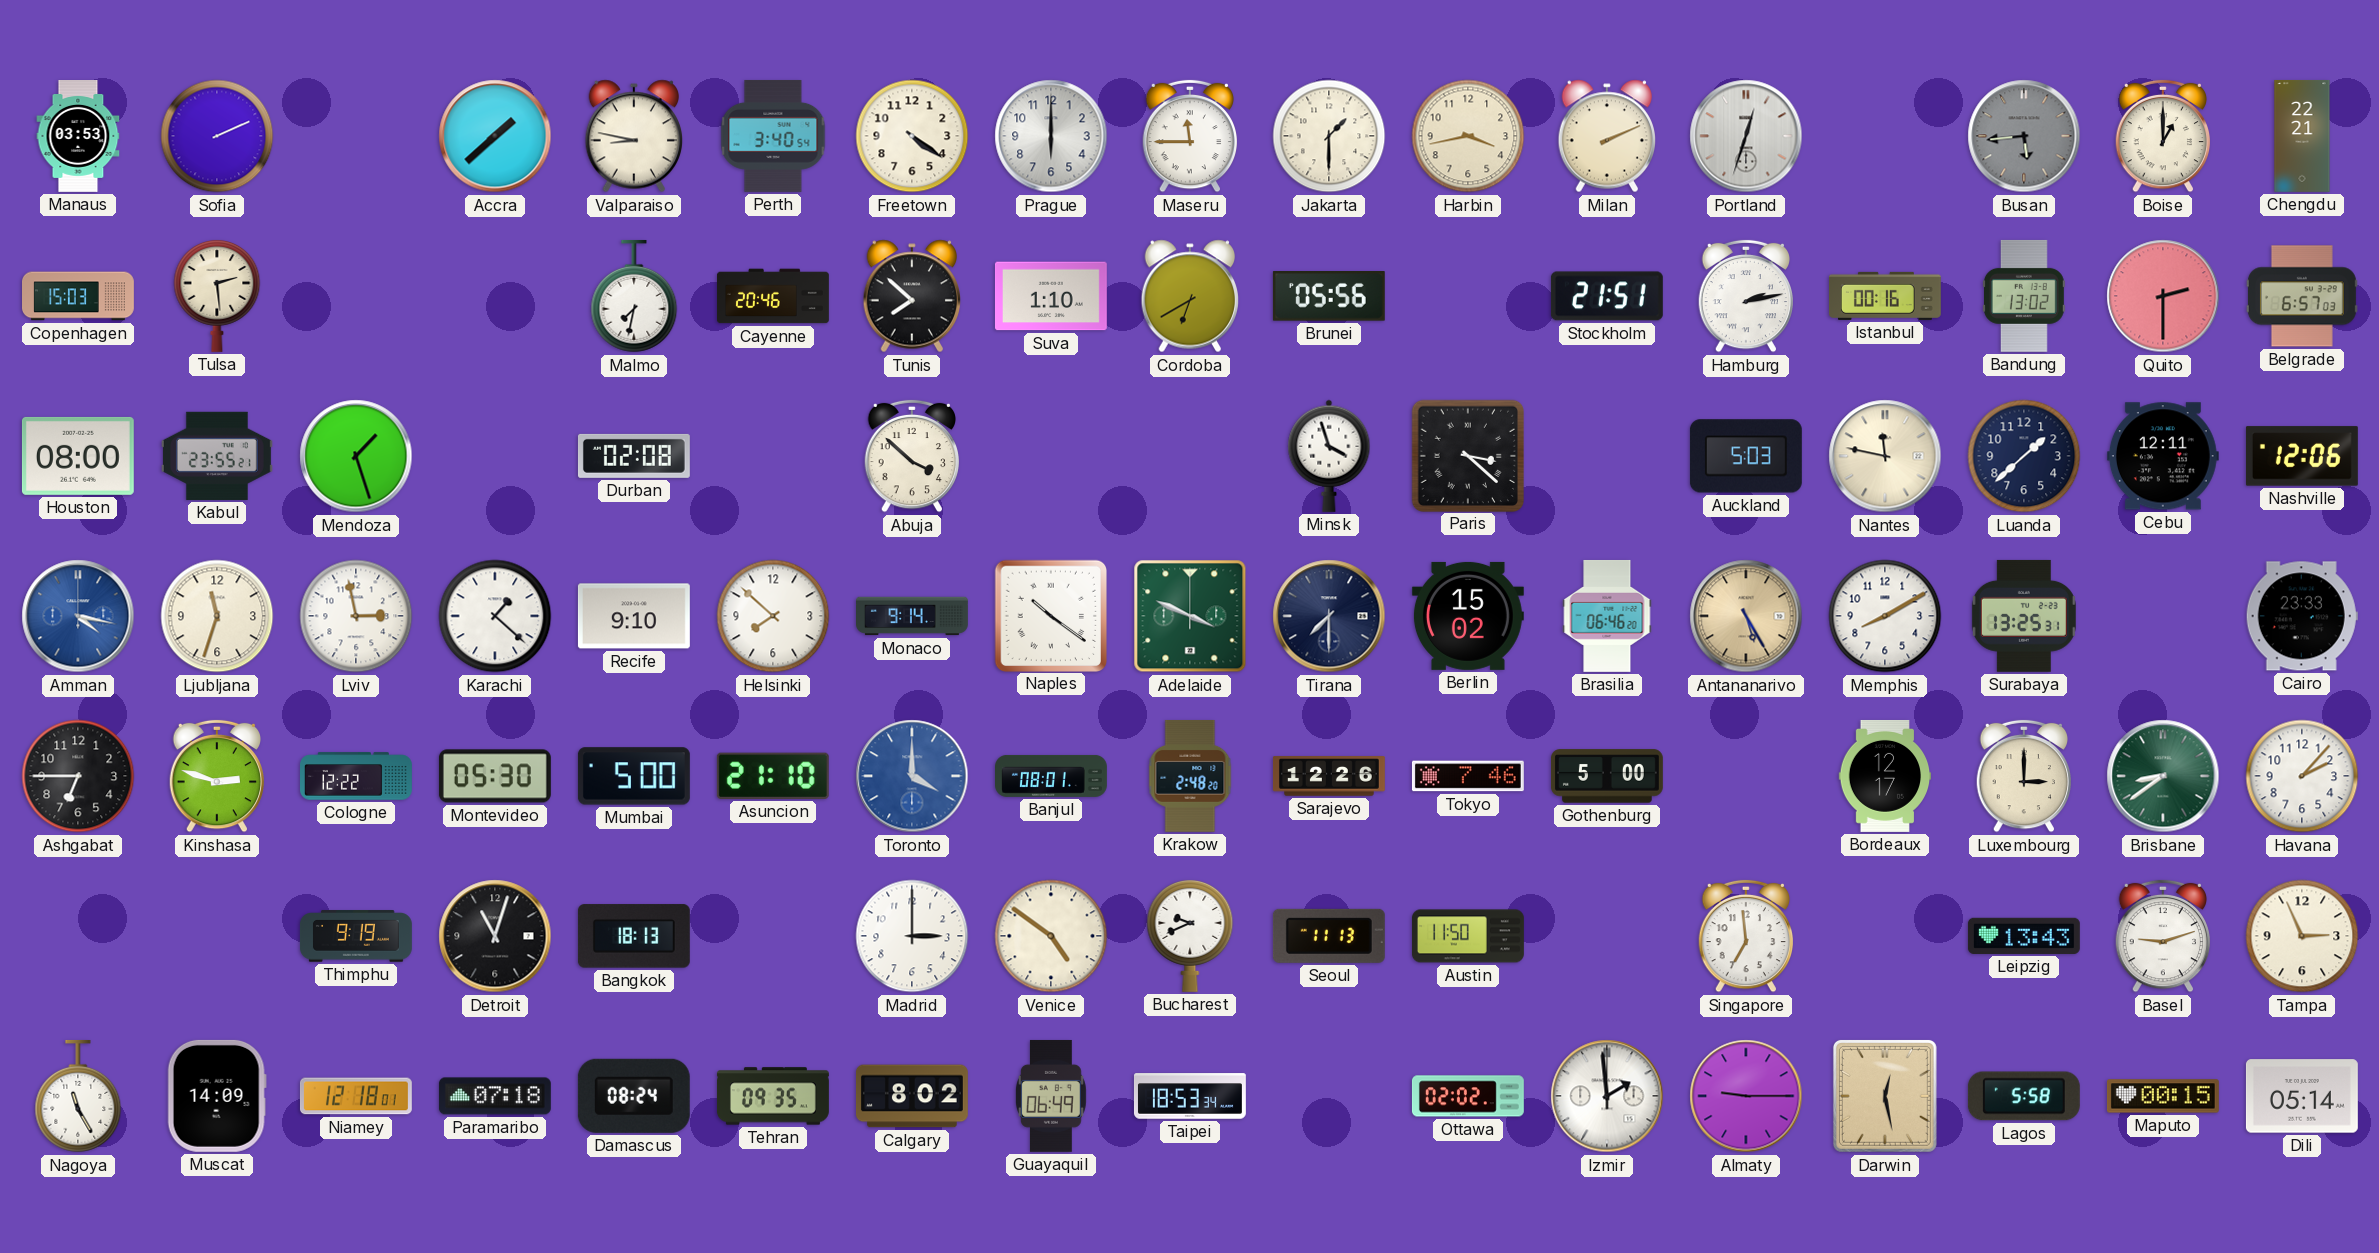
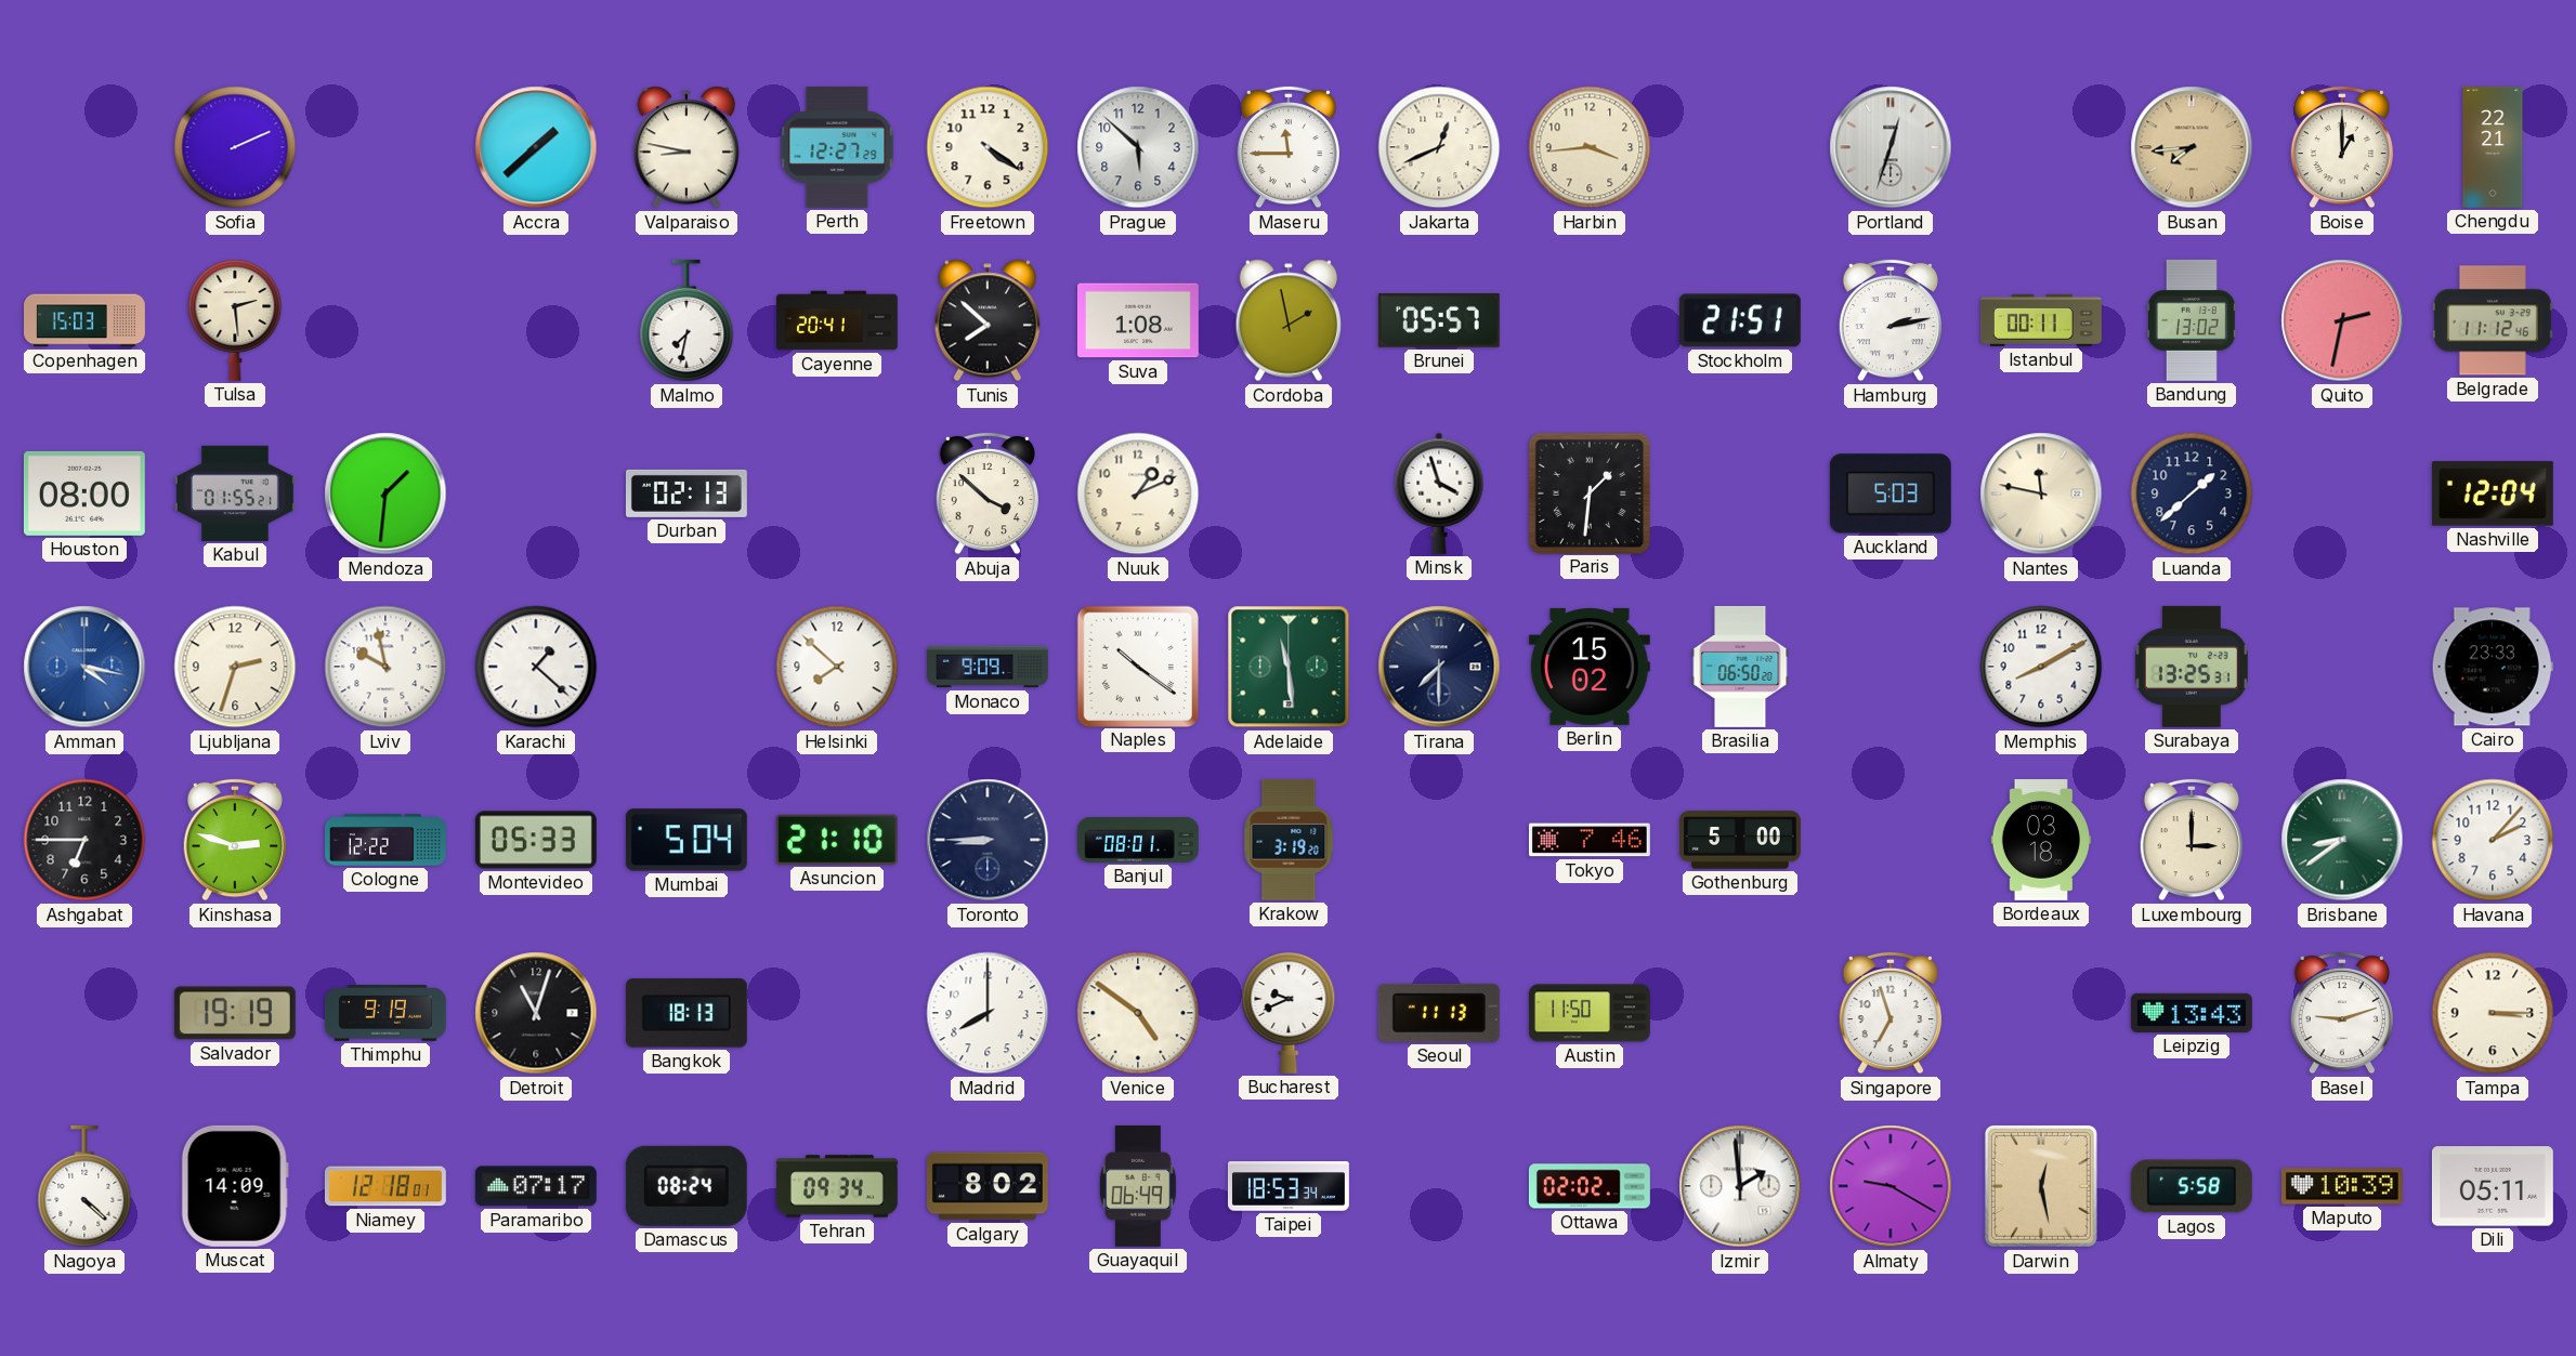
Manaus: 03:53 -> none (78, 137)
Perth: 3:40 -> 12:27 (837, 147)
Prague: 6:00 -> 5:52 (1138, 147)
Jakarta: 1:30 -> 12:41 (1439, 147)
Harbin: 3:43 -> 3:44 (1590, 147)
Milan: 2:11 -> none (1607, 136)
Busan: 5:44 -> 7:44 (2192, 147)
Busan dial: grey -> champagne (2192, 147)
Cayenne: 20:46 -> 20:41 (838, 320)
Suva: 1:10 -> 1:08 (1138, 320)
Cordoba: 6:40 -> 1:58 (1289, 320)
Brunei: 05:56 -> 05:57 (1439, 320)
Istanbul: 00:16 -> 00:11 (2041, 320)
Quito: 2:30 -> 2:32 (2342, 320)
Belgrade: 6:57 -> 11:12 (2493, 320)
Kabul: 23:55 -> 01:55 (235, 493)
Mendoza: 1:27 -> 1:31 (385, 493)
Durban: 02:08 -> 02:13 (687, 493)
Nuuk: none -> 1:11 (1138, 493)
Paris: 3:22 -> 1:31 (1588, 492)
Cebu: 12:11 -> none (2163, 456)
Nashville: 12:06 -> 12:04 (2493, 493)
Ljubljana: 11:33 -> 2:33 (235, 667)
Lviv: 2:58 -> 9:58 (385, 667)
Recife: 9:10 -> none (634, 616)
Monaco: 9:14 -> 9:09 (989, 667)
Adelaide: 3:49 -> 11:29 (1289, 667)
Brasilia: 06:46 -> 06:50 (1740, 667)
Antananarivo: 5:25 -> none (1746, 616)
Montevideo: 05:30 -> 05:33 (536, 840)
Mumbai: 5:00 -> 5:04 (687, 840)
Toronto: 4:00 -> 8:45 (988, 840)
Toronto dial: blue -> navy (988, 840)
Krakow: 2:48 -> 3:19 (1289, 840)
Sarajevo: 12:26 -> none (1329, 776)
Bordeaux: 12:17 -> 03:18 (2041, 840)
Salvador: none -> 19:19 (235, 1013)
Madrid: 3:00 -> 8:00 (988, 1013)
Singapore: 6:59 -> 6:57 (1891, 1013)
Tampa: 2:56 -> 3:15 (2493, 1013)
Nagoya: 11:25 -> 4:22 (84, 1186)
Paramaribo: 07:18 -> 07:17 (536, 1186)
Tehran: 09:35 -> 09:34 (837, 1186)
Almaty: 9:15 -> 9:20 (1891, 1186)
Maputo: 00:15 -> 10:39 (2342, 1186)
Dili: 05:14 -> 05:11 (2493, 1186)
